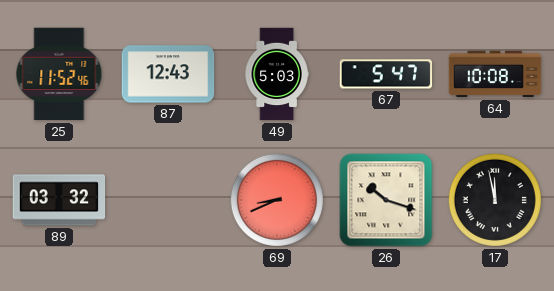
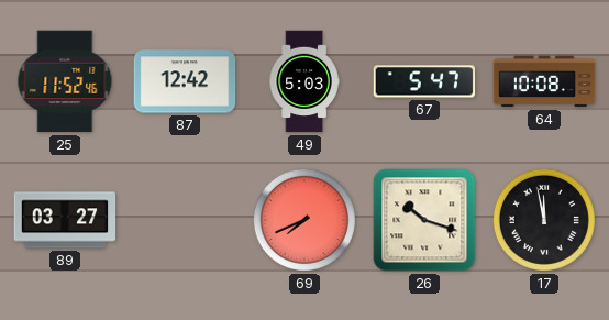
87: 12:43 -> 12:42 (185, 81)
89: 03:32 -> 03:27 (65, 220)
69: 8:41 -> 7:41 (304, 220)
